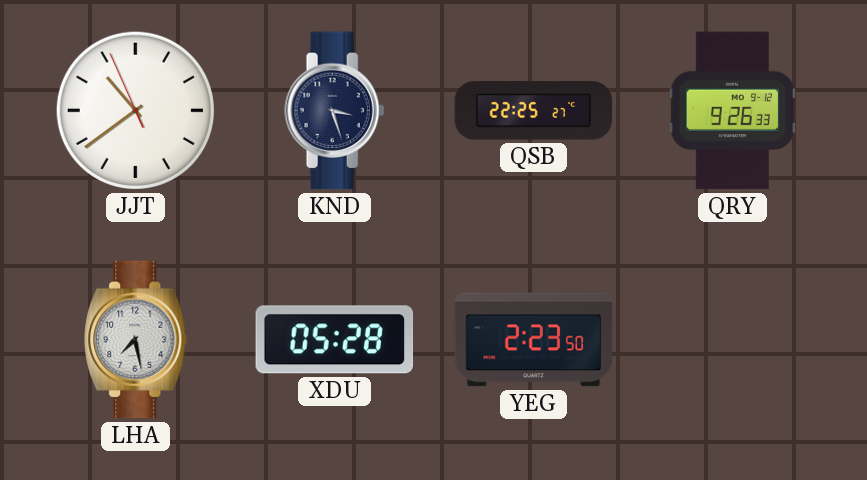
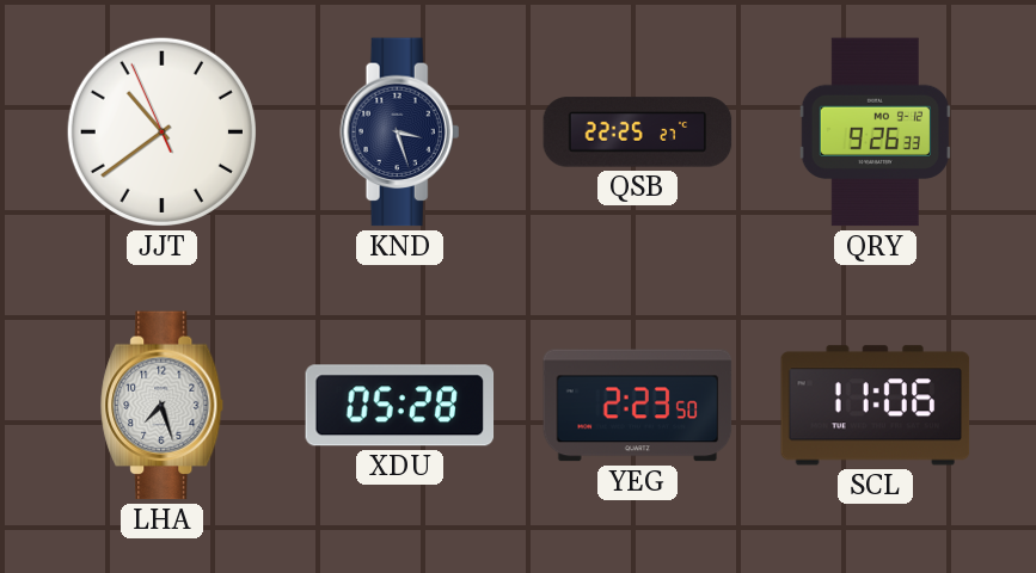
LHA: 7:28 -> 7:27 (163, 406)
SCL: none -> 11:06 (876, 406)
